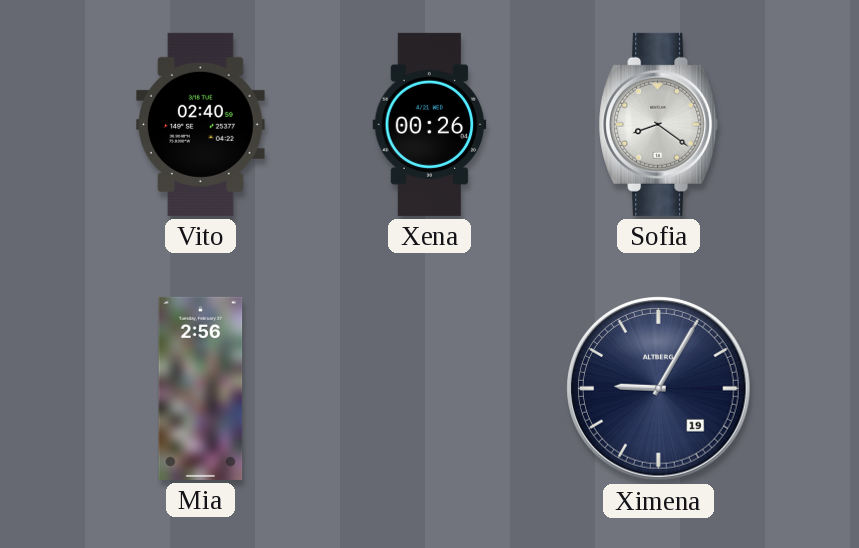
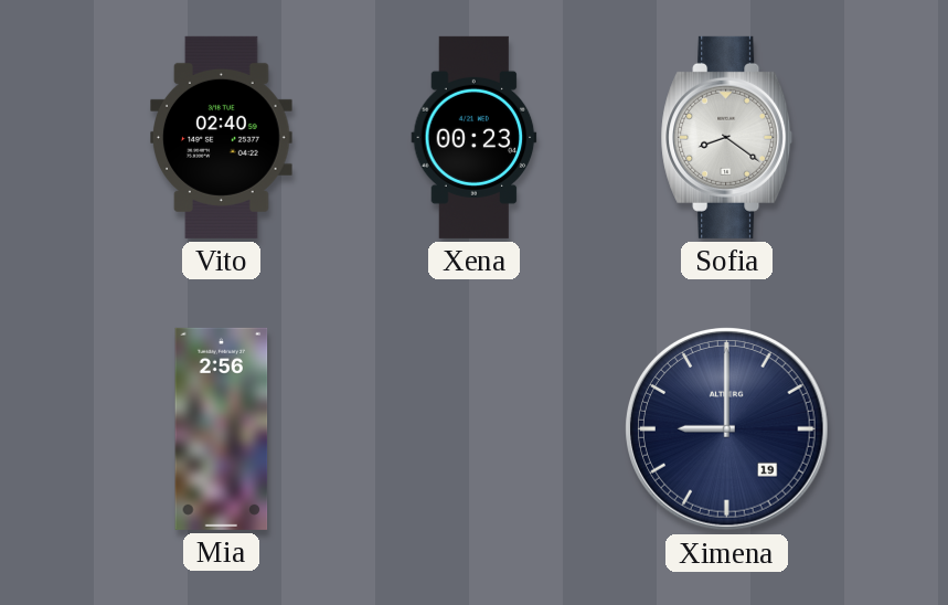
Xena: 00:26 -> 00:23 (475, 137)
Ximena: 9:05 -> 9:00 (727, 429)
